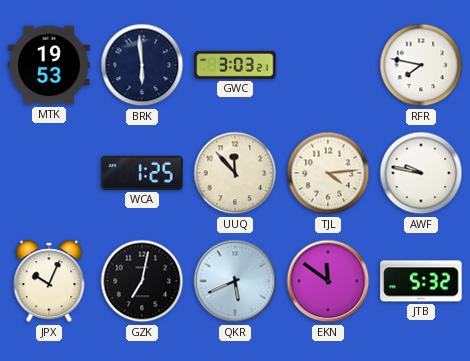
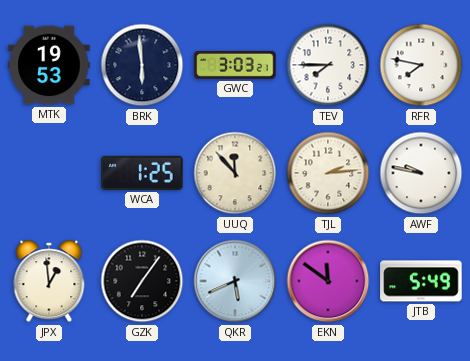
TEV: none -> 7:45 (328, 65)
TJL: 4:14 -> 2:14 (328, 173)
JPX: 10:04 -> 12:59 (49, 281)
GZK: 7:02 -> 7:06 (142, 281)
JTB: 5:32 -> 5:49 (421, 281)
